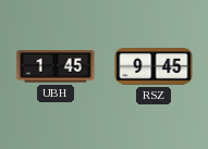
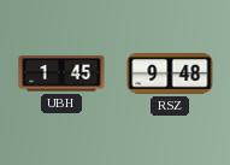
RSZ: 9:45 -> 9:48 (170, 75)
